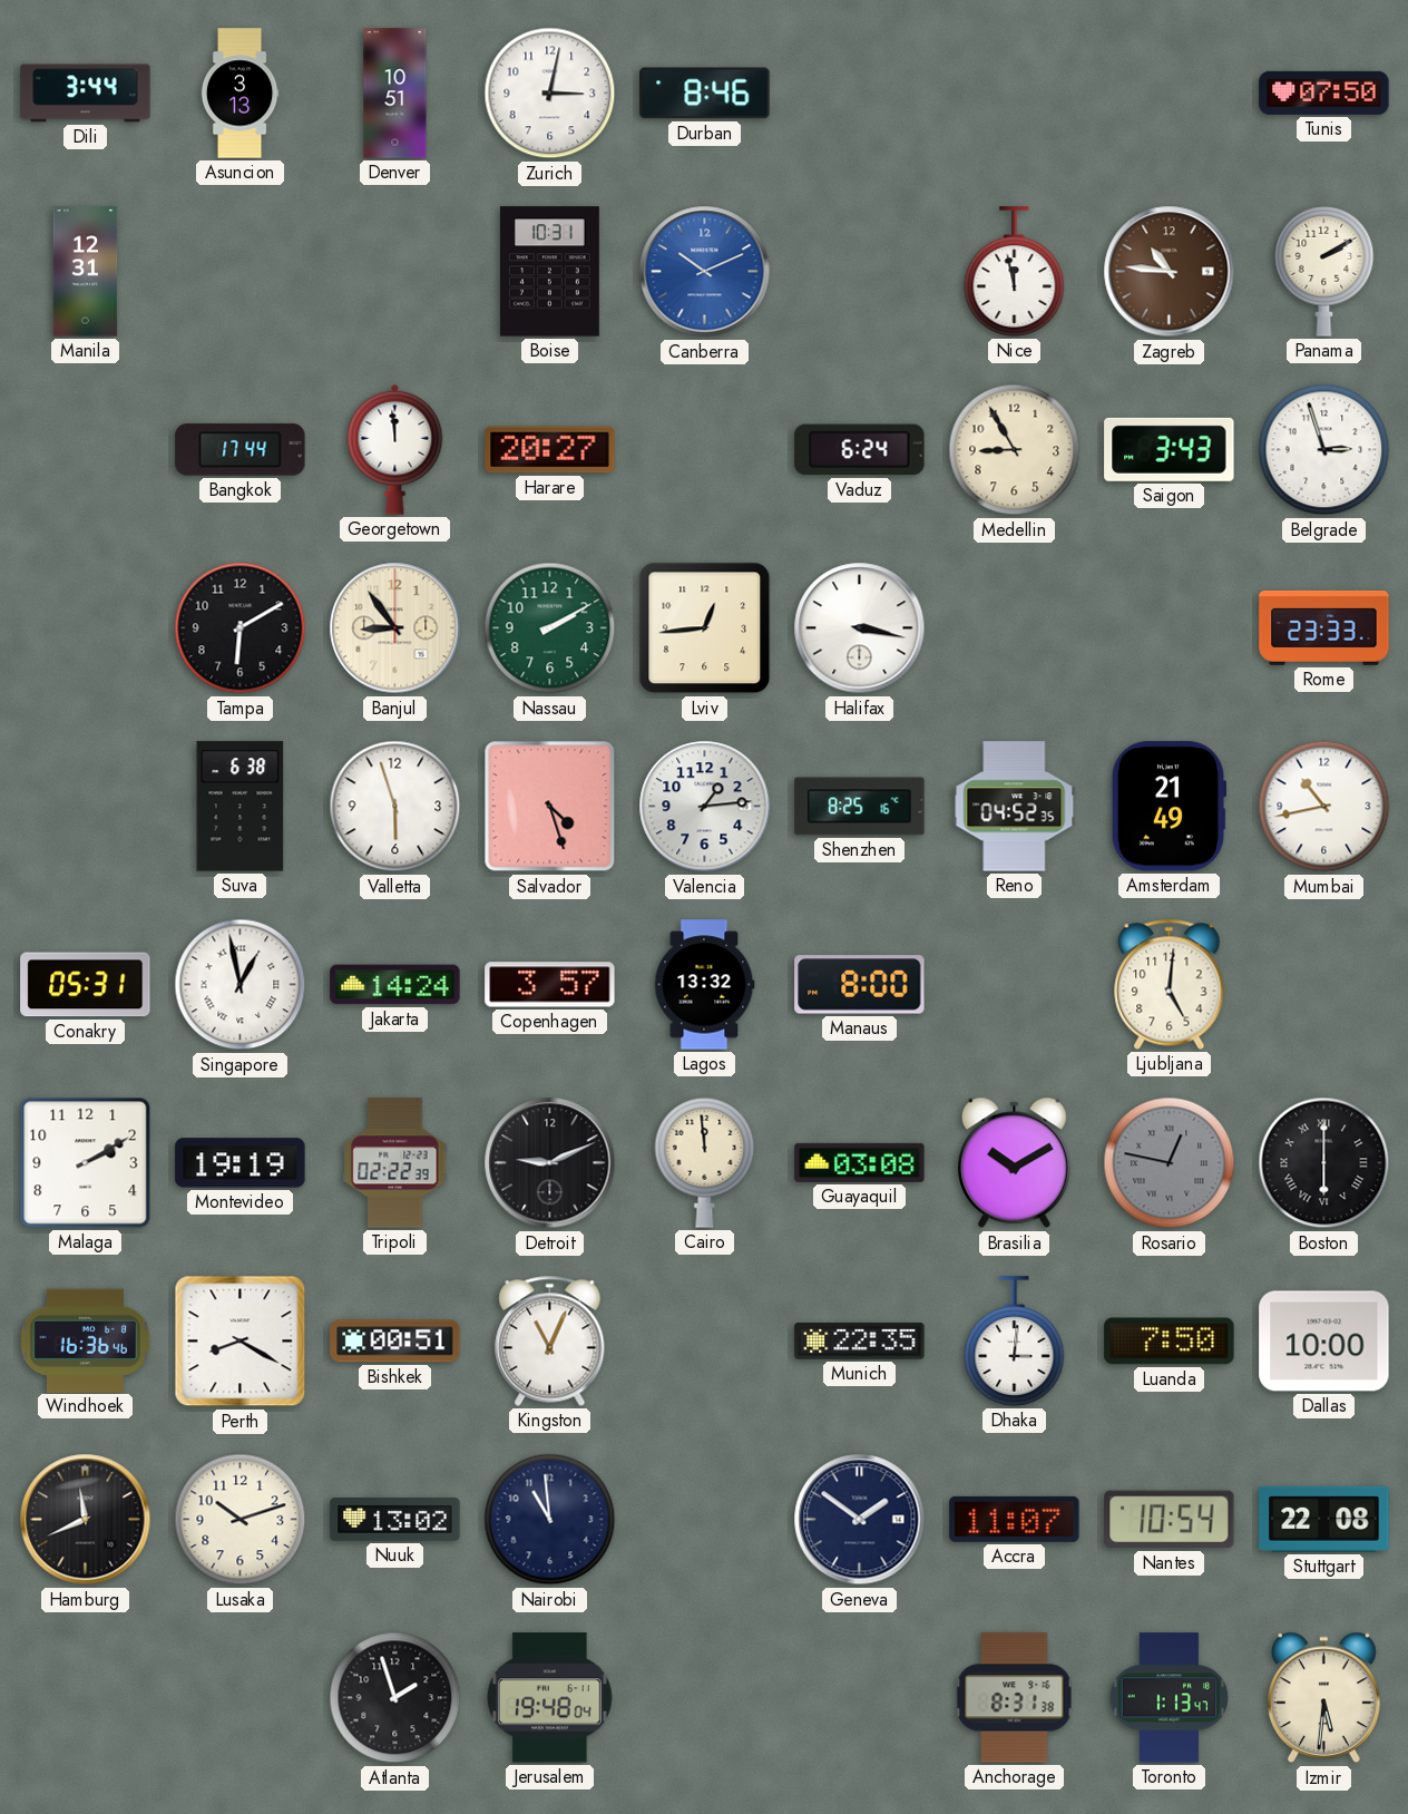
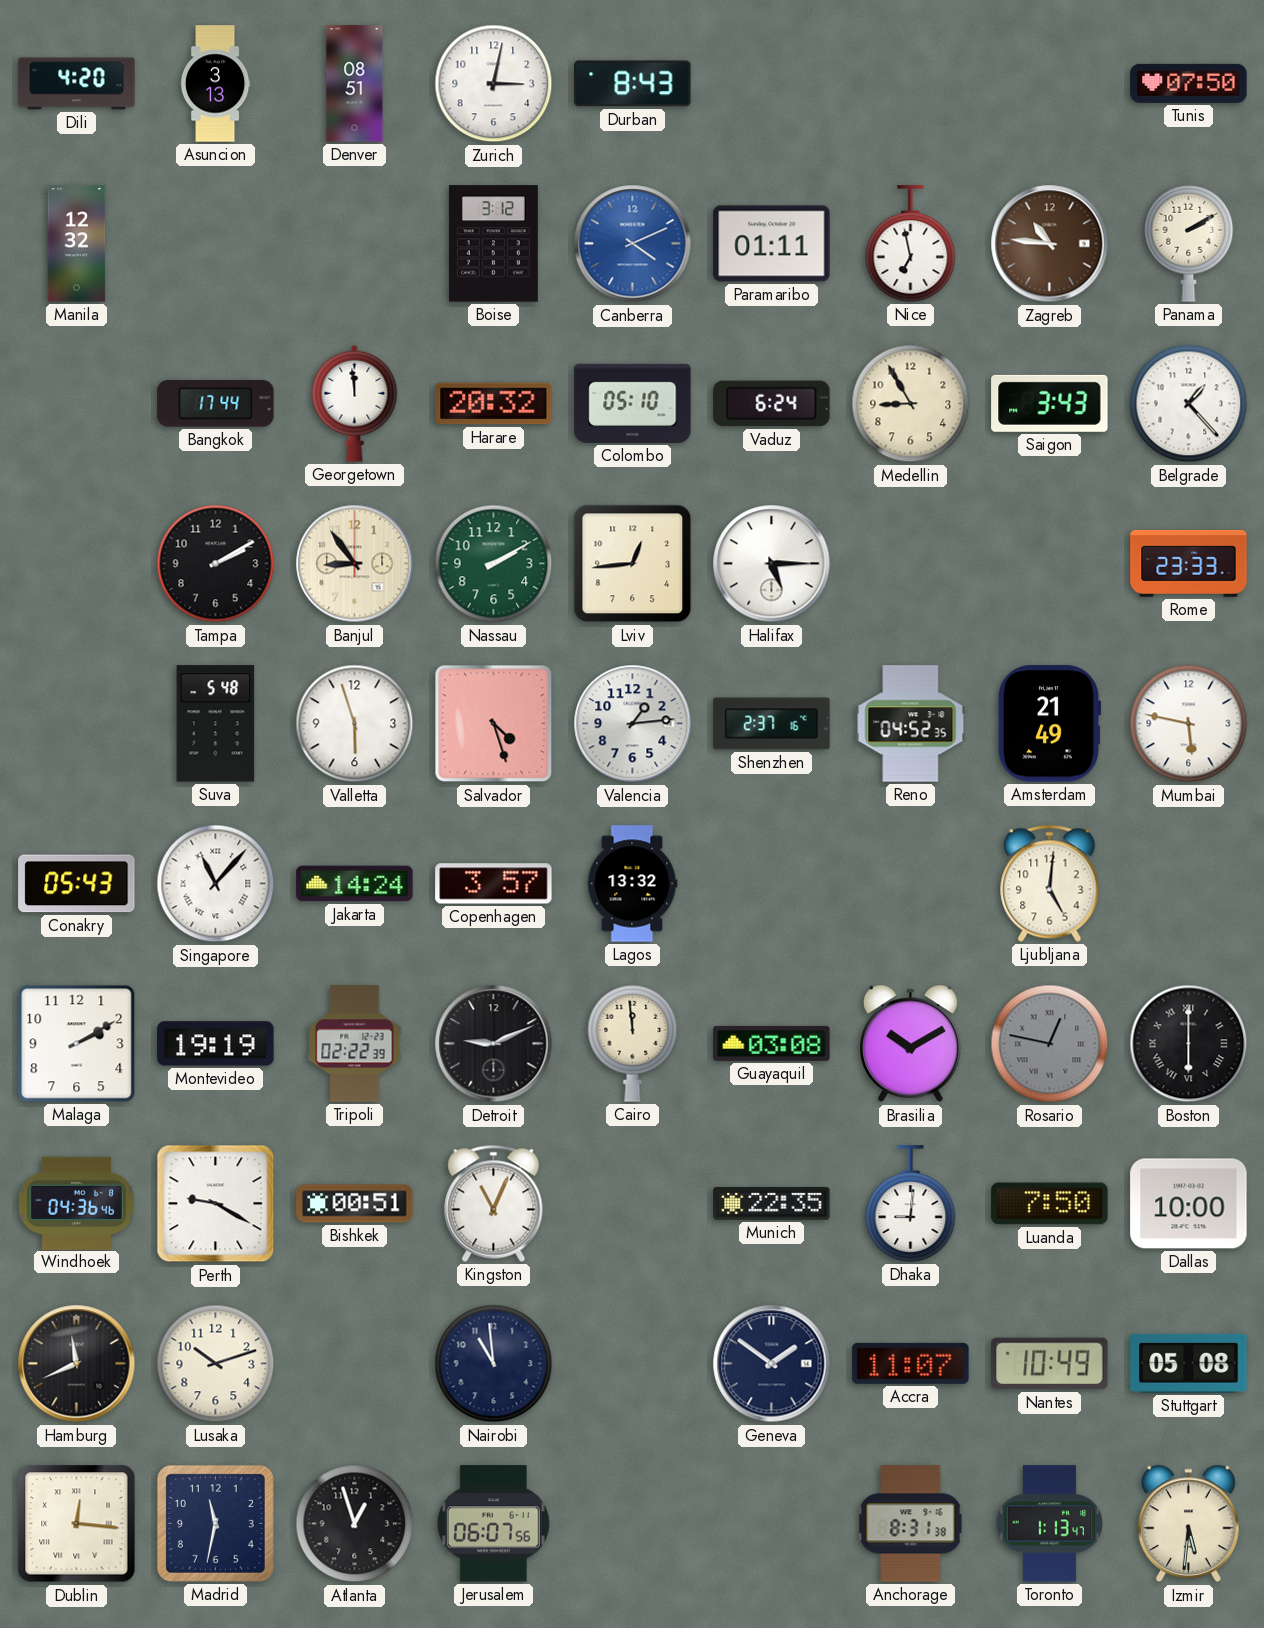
Dili: 3:44 -> 4:20 (77, 84)
Denver: 10:51 -> 08:51 (355, 84)
Durban: 8:46 -> 8:43 (633, 84)
Manila: 12:31 -> 12:32 (77, 244)
Boise: 10:31 -> 3:12 (493, 244)
Canberra: 10:11 -> 4:11 (633, 244)
Paramaribo: none -> 01:11 (772, 244)
Nice: 11:58 -> 6:58 (911, 244)
Harare: 20:27 -> 20:32 (494, 404)
Colombo: none -> 05:10 (633, 403)
Belgrade: 2:57 -> 1:23 (1189, 404)
Tampa: 6:10 -> 2:10 (216, 564)
Halifax: 3:17 -> 5:15 (772, 564)
Suva: 6:38 -> 5:48 (216, 724)
Shenzhen: 8:25 -> 2:37 (772, 724)
Mumbai: 10:43 -> 5:47 (1189, 724)
Conakry: 05:31 -> 05:43 (77, 884)
Singapore: 12:58 -> 11:07 (216, 884)
Manaus: 8:00 -> none (860, 985)
Windhoek: 16:36 -> 04:36 (76, 1203)
Perth: 8:20 -> 9:20 (216, 1204)
Dhaka: 3:01 -> 9:01 (911, 1204)
Nuuk: 13:02 -> none (395, 1520)
Nantes: 10:54 -> 10:49 (1050, 1364)
Stuttgart: 22:08 -> 05:08 (1189, 1363)
Dublin: none -> 12:16 (77, 1524)
Madrid: none -> 11:32 (215, 1523)
Atlanta: 1:57 -> 12:57 (355, 1524)
Jerusalem: 19:48 -> 06:07 (493, 1524)
